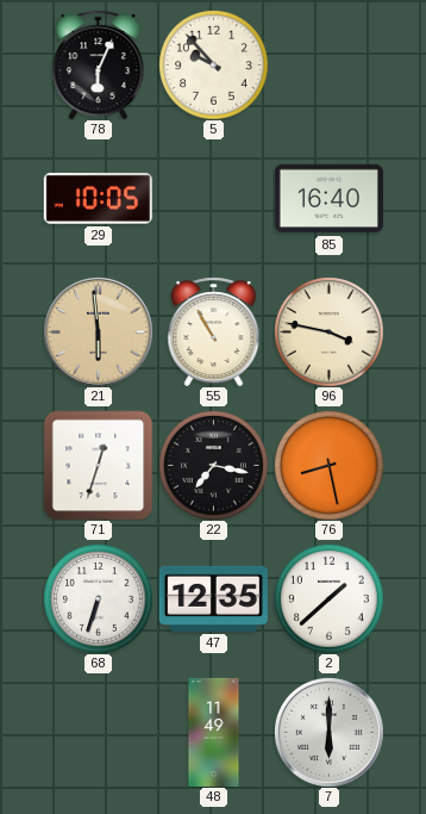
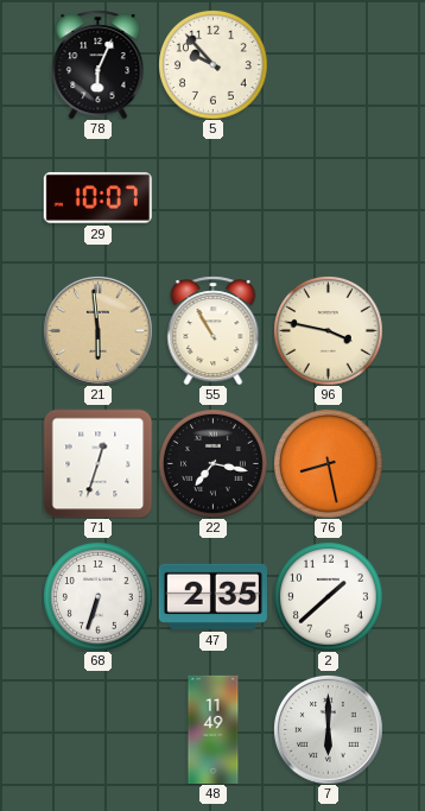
29: 10:05 -> 10:07 (97, 198)
85: 16:40 -> none (328, 199)
47: 12:35 -> 2:35 (213, 596)
